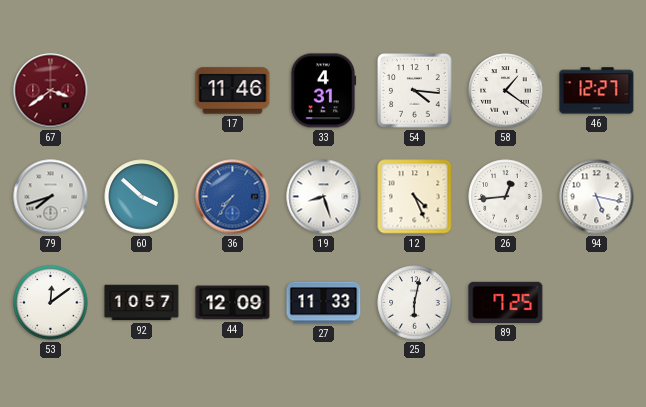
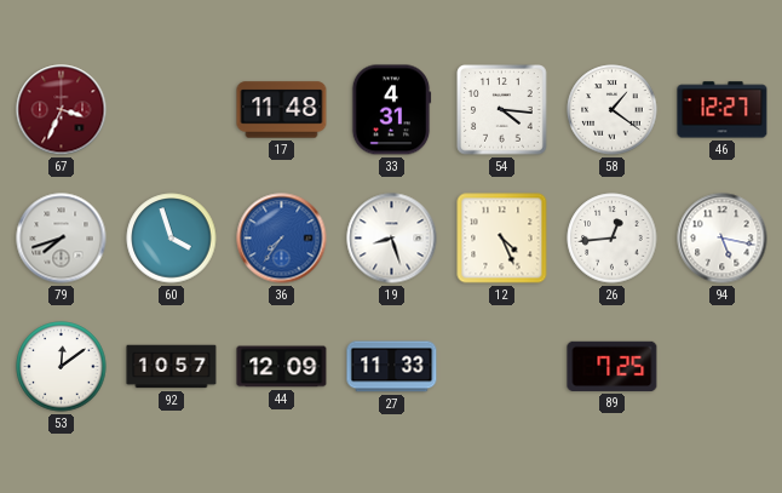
67: 3:39 -> 3:34 (62, 110)
17: 11:46 -> 11:48 (282, 110)
60: 3:52 -> 3:57 (172, 239)
25: 6:02 -> none (415, 303)
